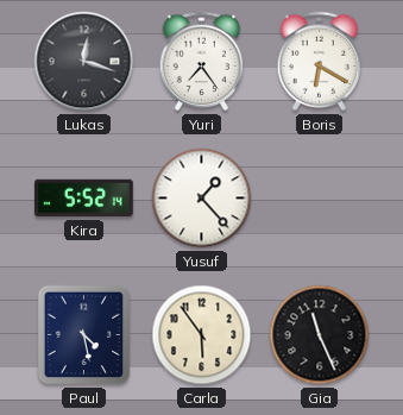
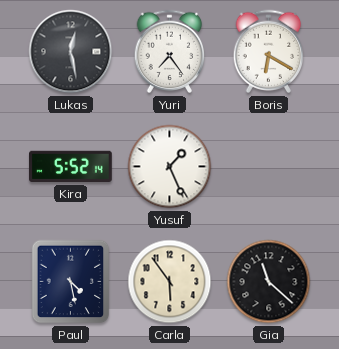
Lukas: 12:18 -> 12:28 (71, 52)
Yusuf: 1:23 -> 1:26 (170, 167)
Gia: 11:26 -> 11:22 (269, 282)
